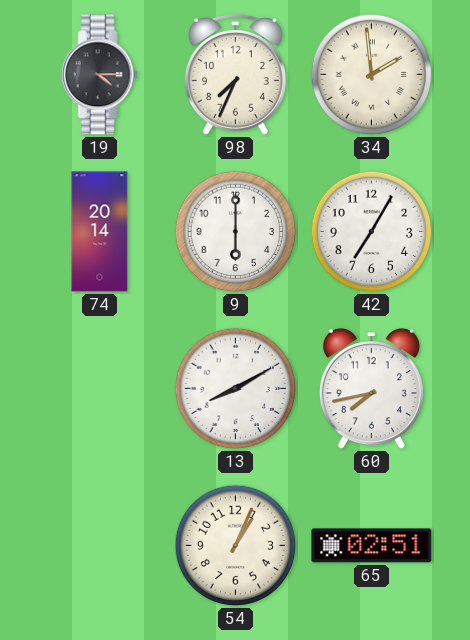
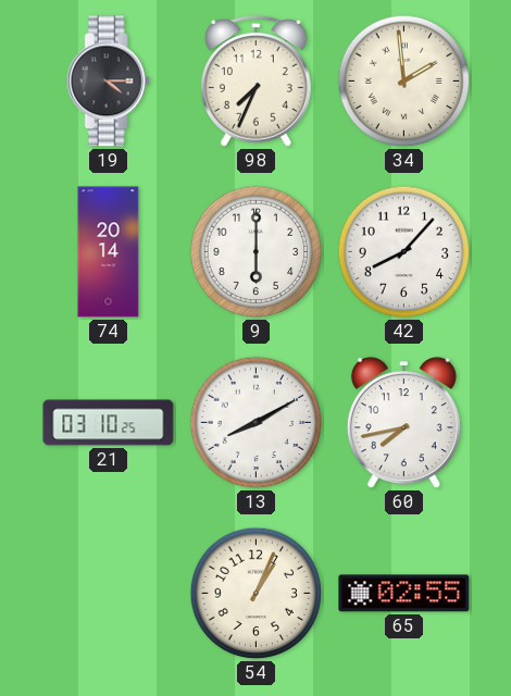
42: 7:05 -> 8:07 (404, 252)
21: none -> 03:10 (109, 423)
65: 02:51 -> 02:55 (404, 594)
